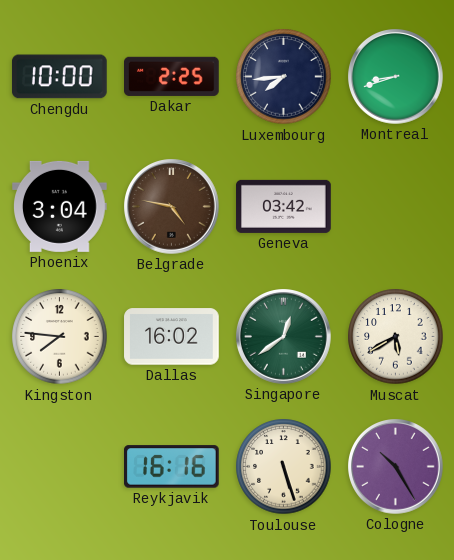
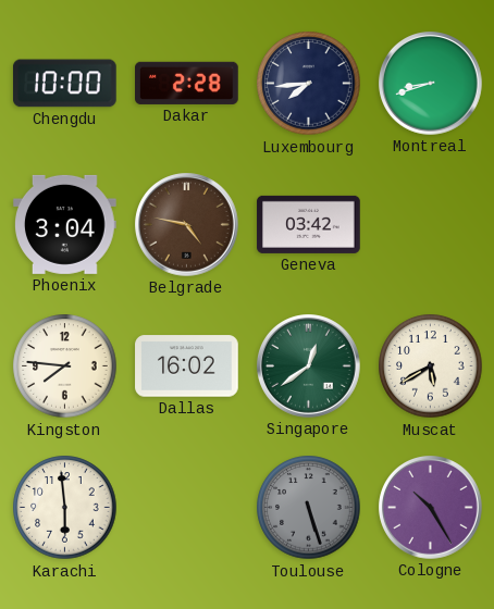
Dakar: 2:25 -> 2:28 (187, 83)
Karachi: none -> 5:59 (65, 508)
Reykjavik: 16:16 -> none (172, 467)
Toulouse dial: cream -> grey (309, 508)
